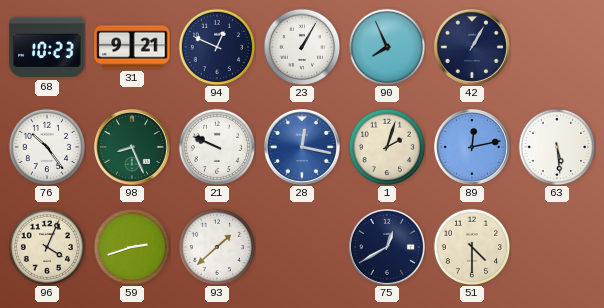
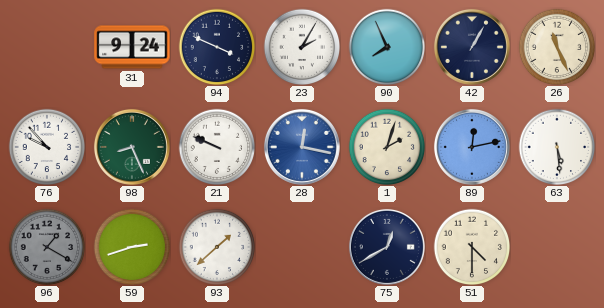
68: 10:23 -> none (47, 47)
31: 9:21 -> 9:24 (132, 47)
94: 12:49 -> 3:49 (217, 47)
23: 1:05 -> 2:05 (302, 47)
26: none -> 11:26 (557, 47)
76: 10:24 -> 9:53 (47, 147)
96: 4:04 -> 1:20 (47, 247)
96 dial: cream -> grey (47, 247)
